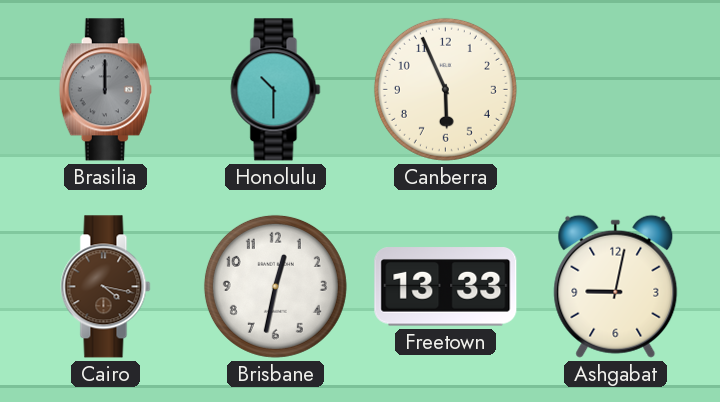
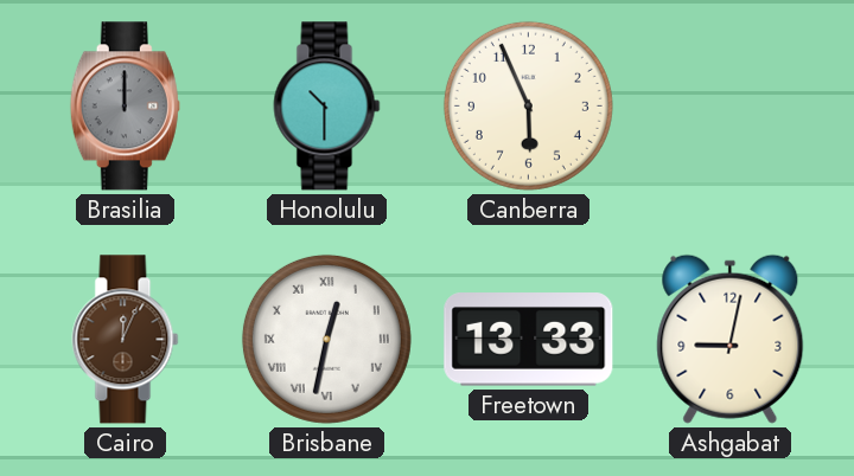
Cairo: 4:17 -> 12:04 (126, 340)
Brisbane numerals: Arabic -> Roman (326, 339)
